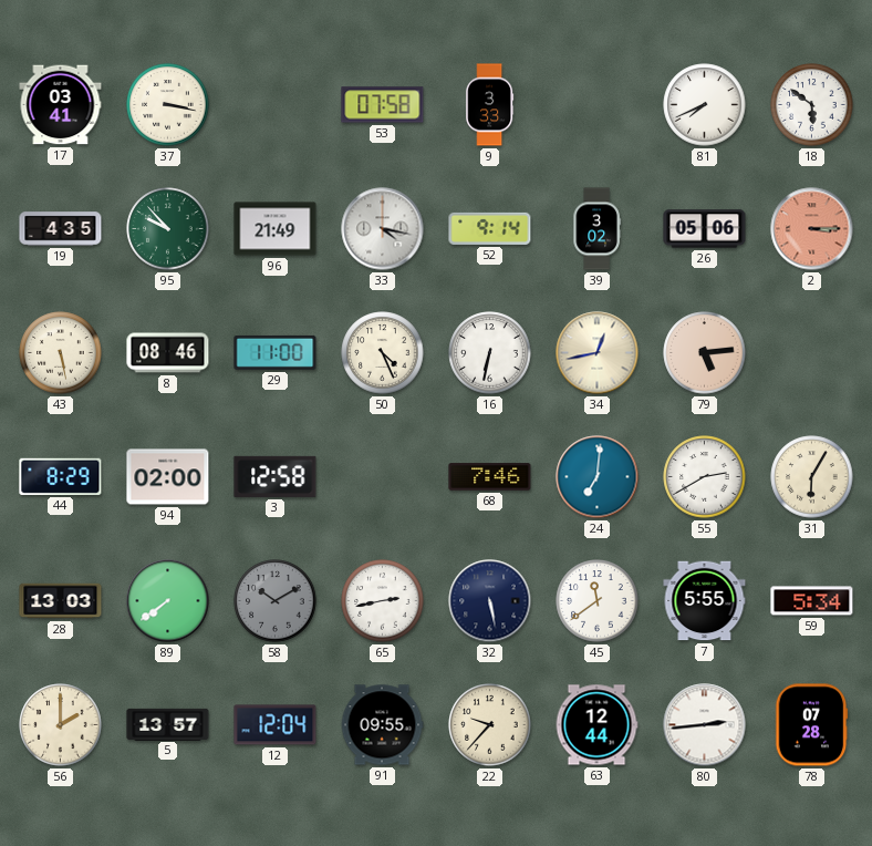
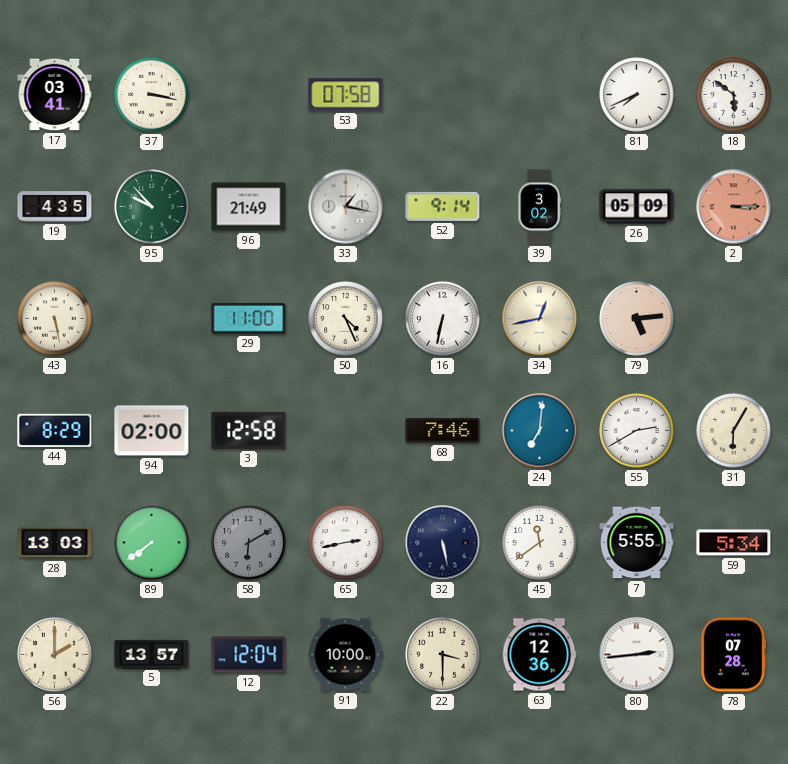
9: 3:33 -> none (490, 105)
33: 4:17 -> 1:17 (346, 207)
26: 05:06 -> 05:09 (637, 207)
8: 08:46 -> none (168, 353)
58: 10:10 -> 6:10 (249, 543)
91: 09:55 -> 10:00 (345, 655)
22: 9:37 -> 3:30 (443, 655)
63: 12:44 -> 12:36 (539, 655)
